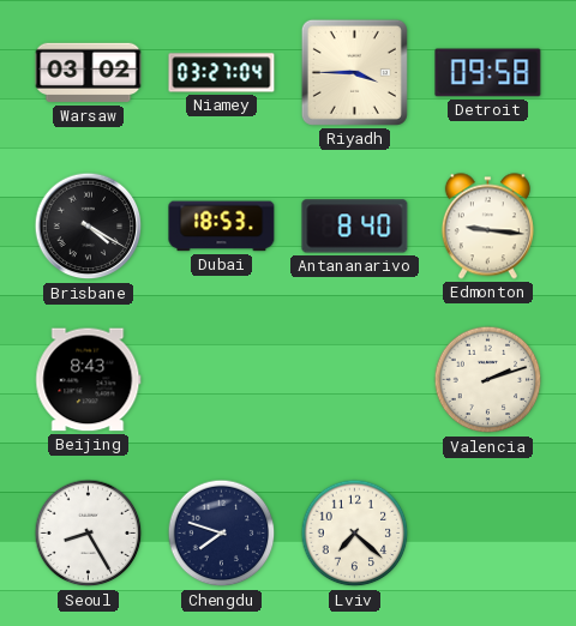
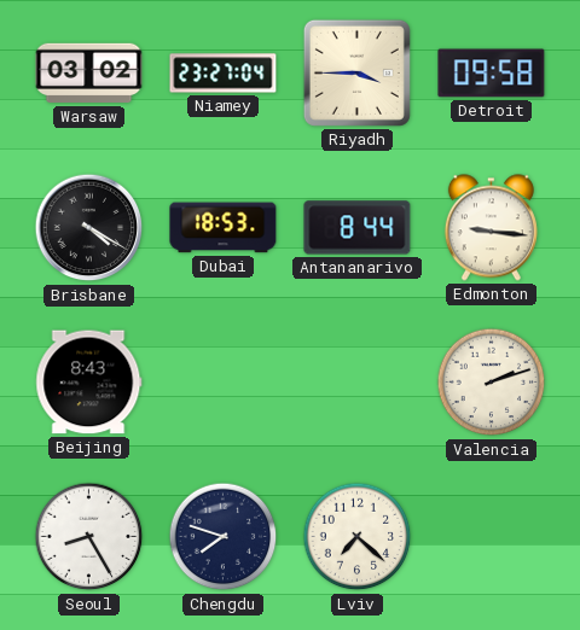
Niamey: 03:27 -> 23:27 (224, 74)
Antananarivo: 8:40 -> 8:44 (358, 228)
